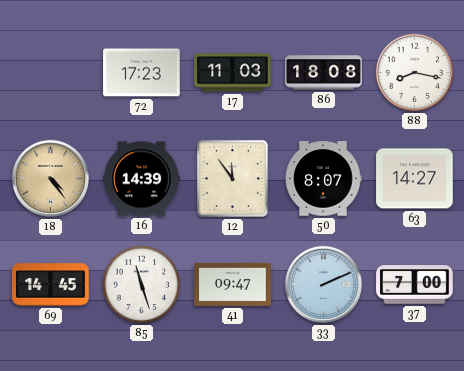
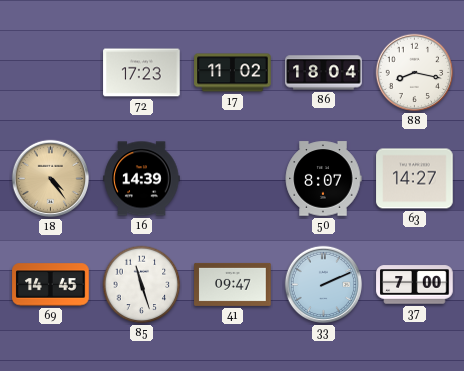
17: 11:03 -> 11:02 (233, 73)
86: 18:08 -> 18:04 (324, 73)
12: 11:54 -> none (232, 178)
